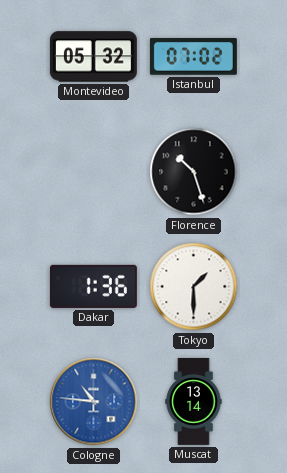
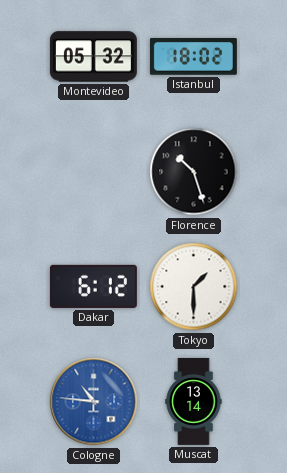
Istanbul: 07:02 -> 18:02 (193, 57)
Dakar: 1:36 -> 6:12 (93, 286)
